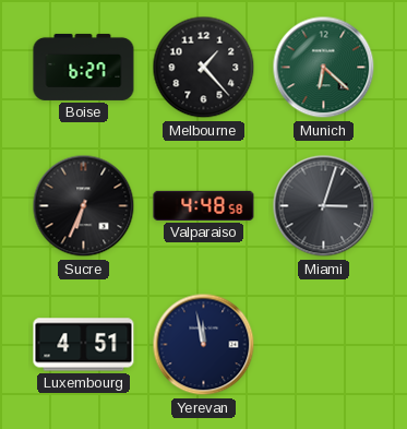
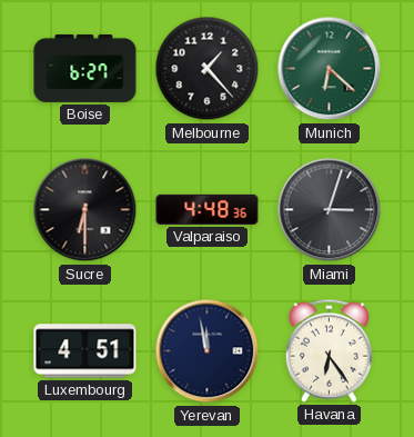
Sucre: 6:34 -> 6:30 (85, 210)
Valparaiso: 4:48:58 -> 4:48:36 (208, 209)
Havana: none -> 6:24 (329, 350)
